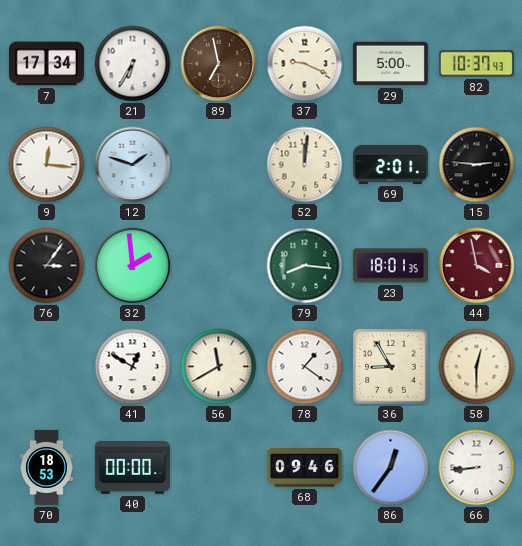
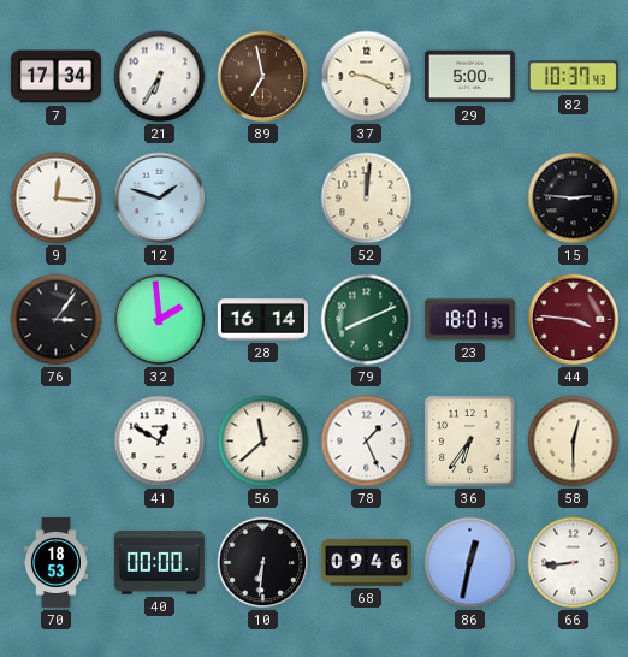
69: 2:01 -> none (390, 164)
28: none -> 16:14 (262, 320)
79: 8:16 -> 8:11 (367, 320)
44: 3:58 -> 3:46 (574, 320)
56: 11:40 -> 11:38 (263, 442)
78: 1:21 -> 1:26 (367, 442)
36: 8:55 -> 6:36 (470, 442)
10: none -> 6:31 (263, 563)
86: 12:36 -> 12:32 (470, 563)
